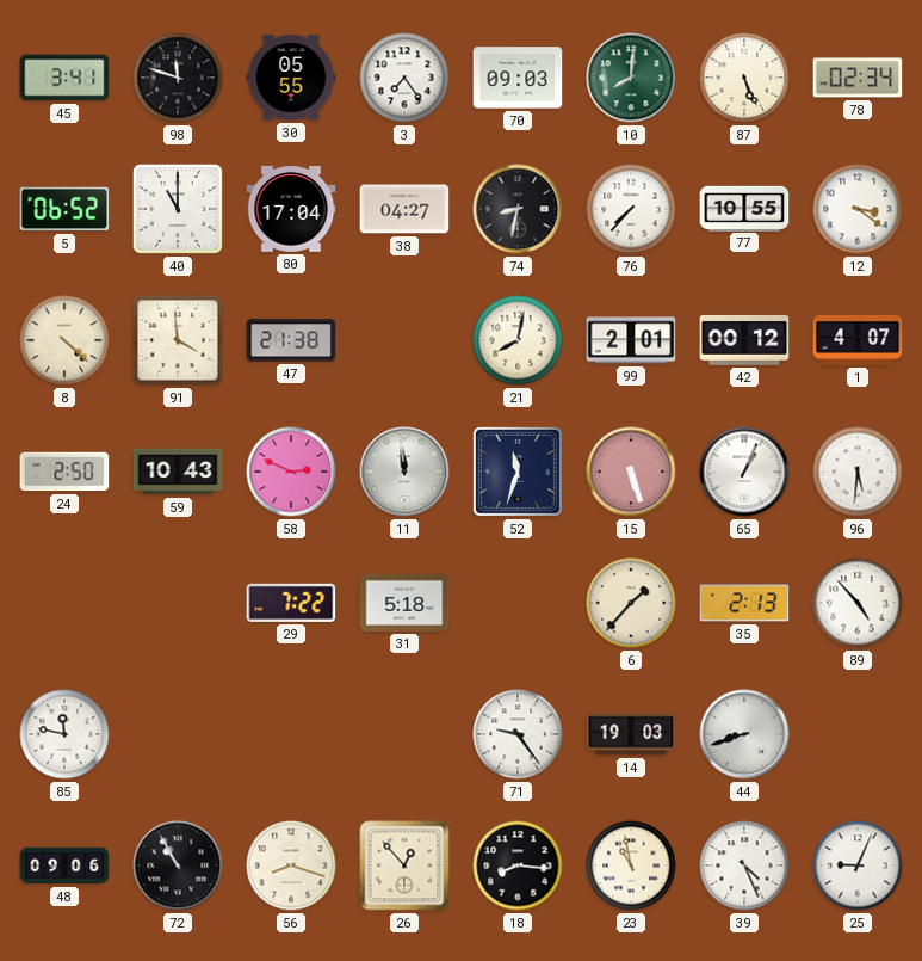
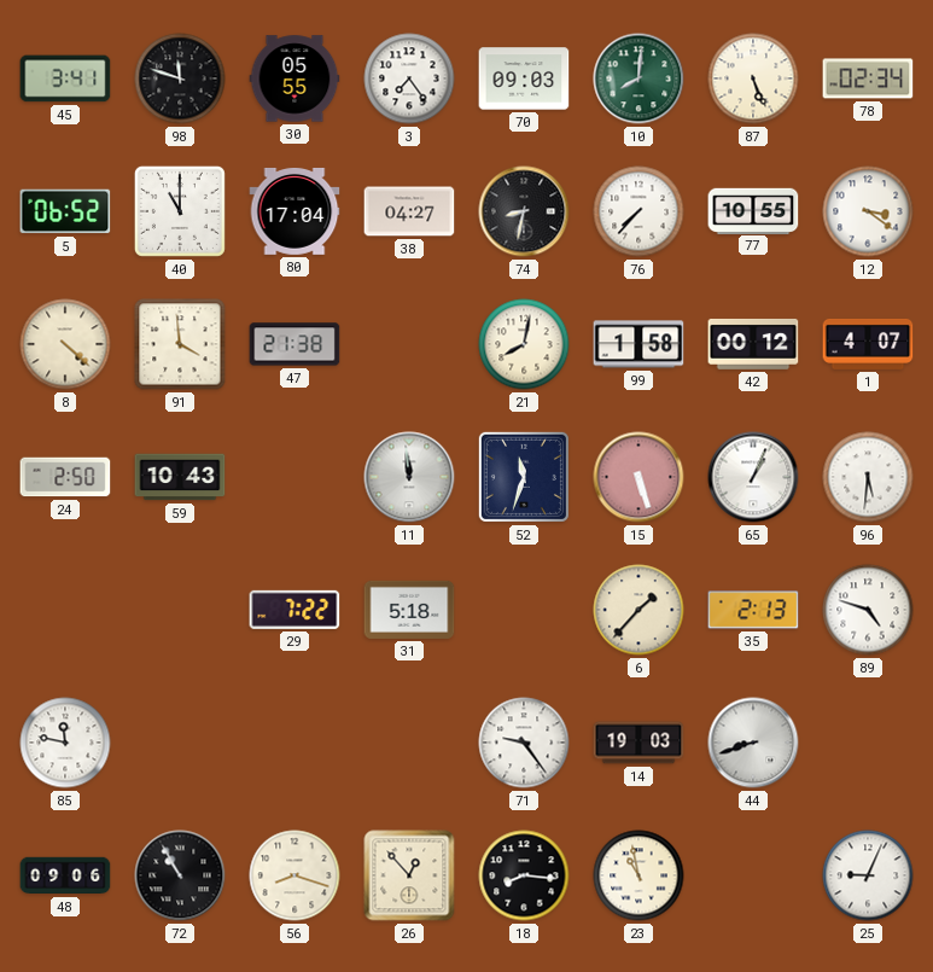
99: 2:01 -> 1:58 (638, 344)
58: 2:49 -> none (291, 472)
89: 4:53 -> 4:48 (868, 610)
39: 4:26 -> none (744, 865)
